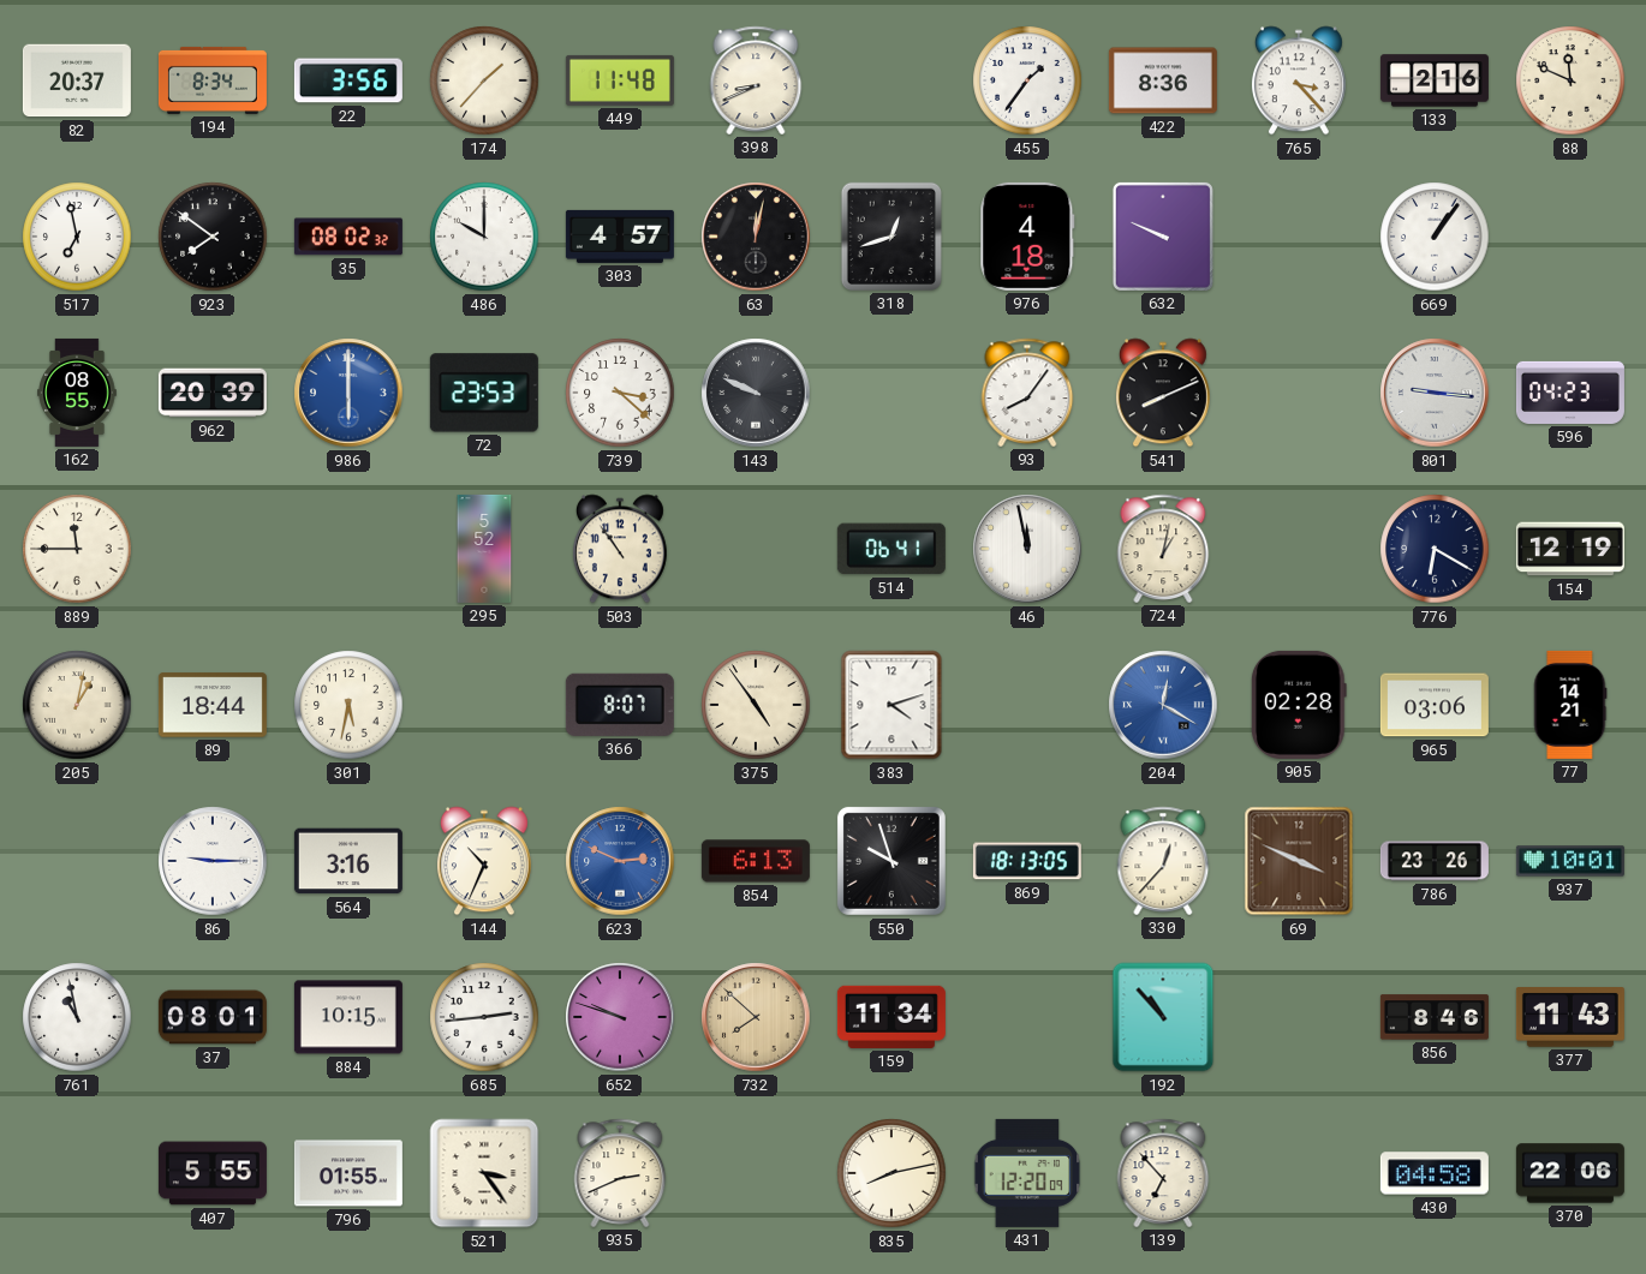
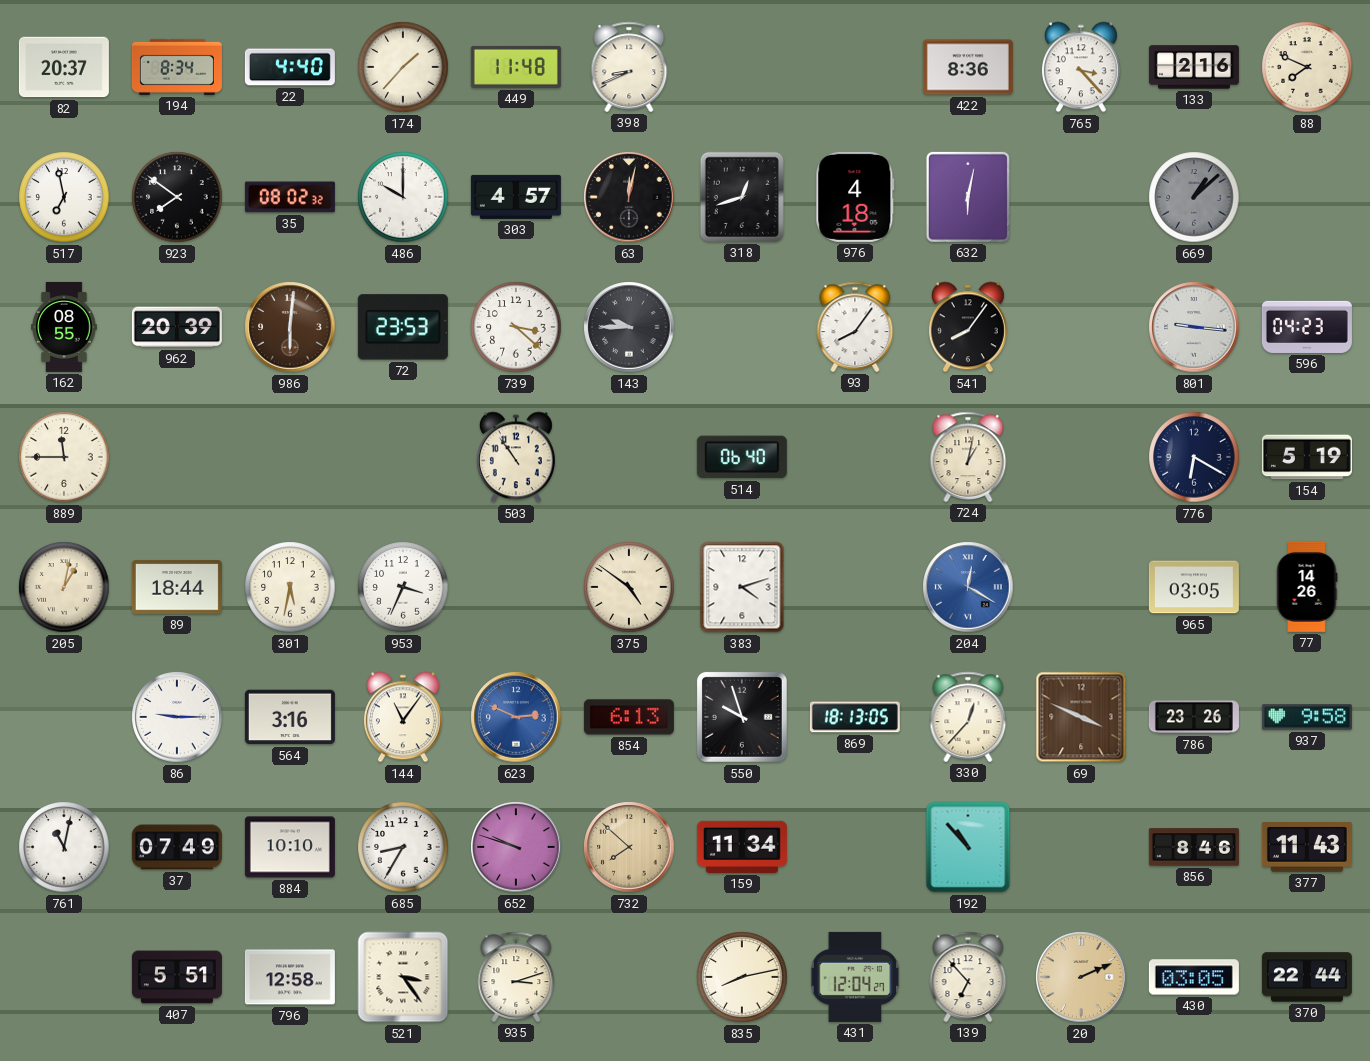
22: 3:56 -> 4:40 (290, 67)
455: 1:36 -> none (1027, 80)
88: 11:49 -> 7:49 (1307, 67)
632: 9:49 -> 6:02 (968, 197)
669: 1:06 -> 1:08 (1194, 197)
669 dial: white -> grey (1194, 197)
986: 6:00 -> 6:01 (290, 327)
986 dial: blue -> brown (290, 327)
143: 9:49 -> 9:45 (629, 327)
541: 8:11 -> 8:06 (968, 327)
295: 5:52 -> none (484, 549)
514: 06:41 -> 06:40 (742, 457)
46: 11:58 -> none (1027, 549)
154: 12:19 -> 5:19 (1307, 457)
953: none -> 3:34 (403, 587)
366: 8:07 -> none (620, 705)
375: 4:54 -> 4:51 (629, 587)
905: 02:28 -> none (1299, 705)
965: 03:06 -> 03:05 (1194, 587)
77: 14:21 -> 14:26 (1307, 587)
144: 10:34 -> 11:06 (403, 717)
937: 10:01 -> 9:58 (1307, 717)
761: 10:58 -> 11:02 (64, 847)
37: 08:01 -> 07:49 (177, 847)
884: 10:15 -> 10:10 (290, 847)
685: 2:44 -> 8:35 (403, 847)
407: 5:55 -> 5:51 (177, 977)
796: 01:55 -> 12:58 (290, 977)
935: 2:41 -> 3:12 (516, 977)
431: 12:20 -> 12:04 (855, 977)
20: none -> 2:11 (1081, 977)
430: 04:58 -> 03:05 (1194, 977)
370: 22:06 -> 22:44 (1307, 977)
